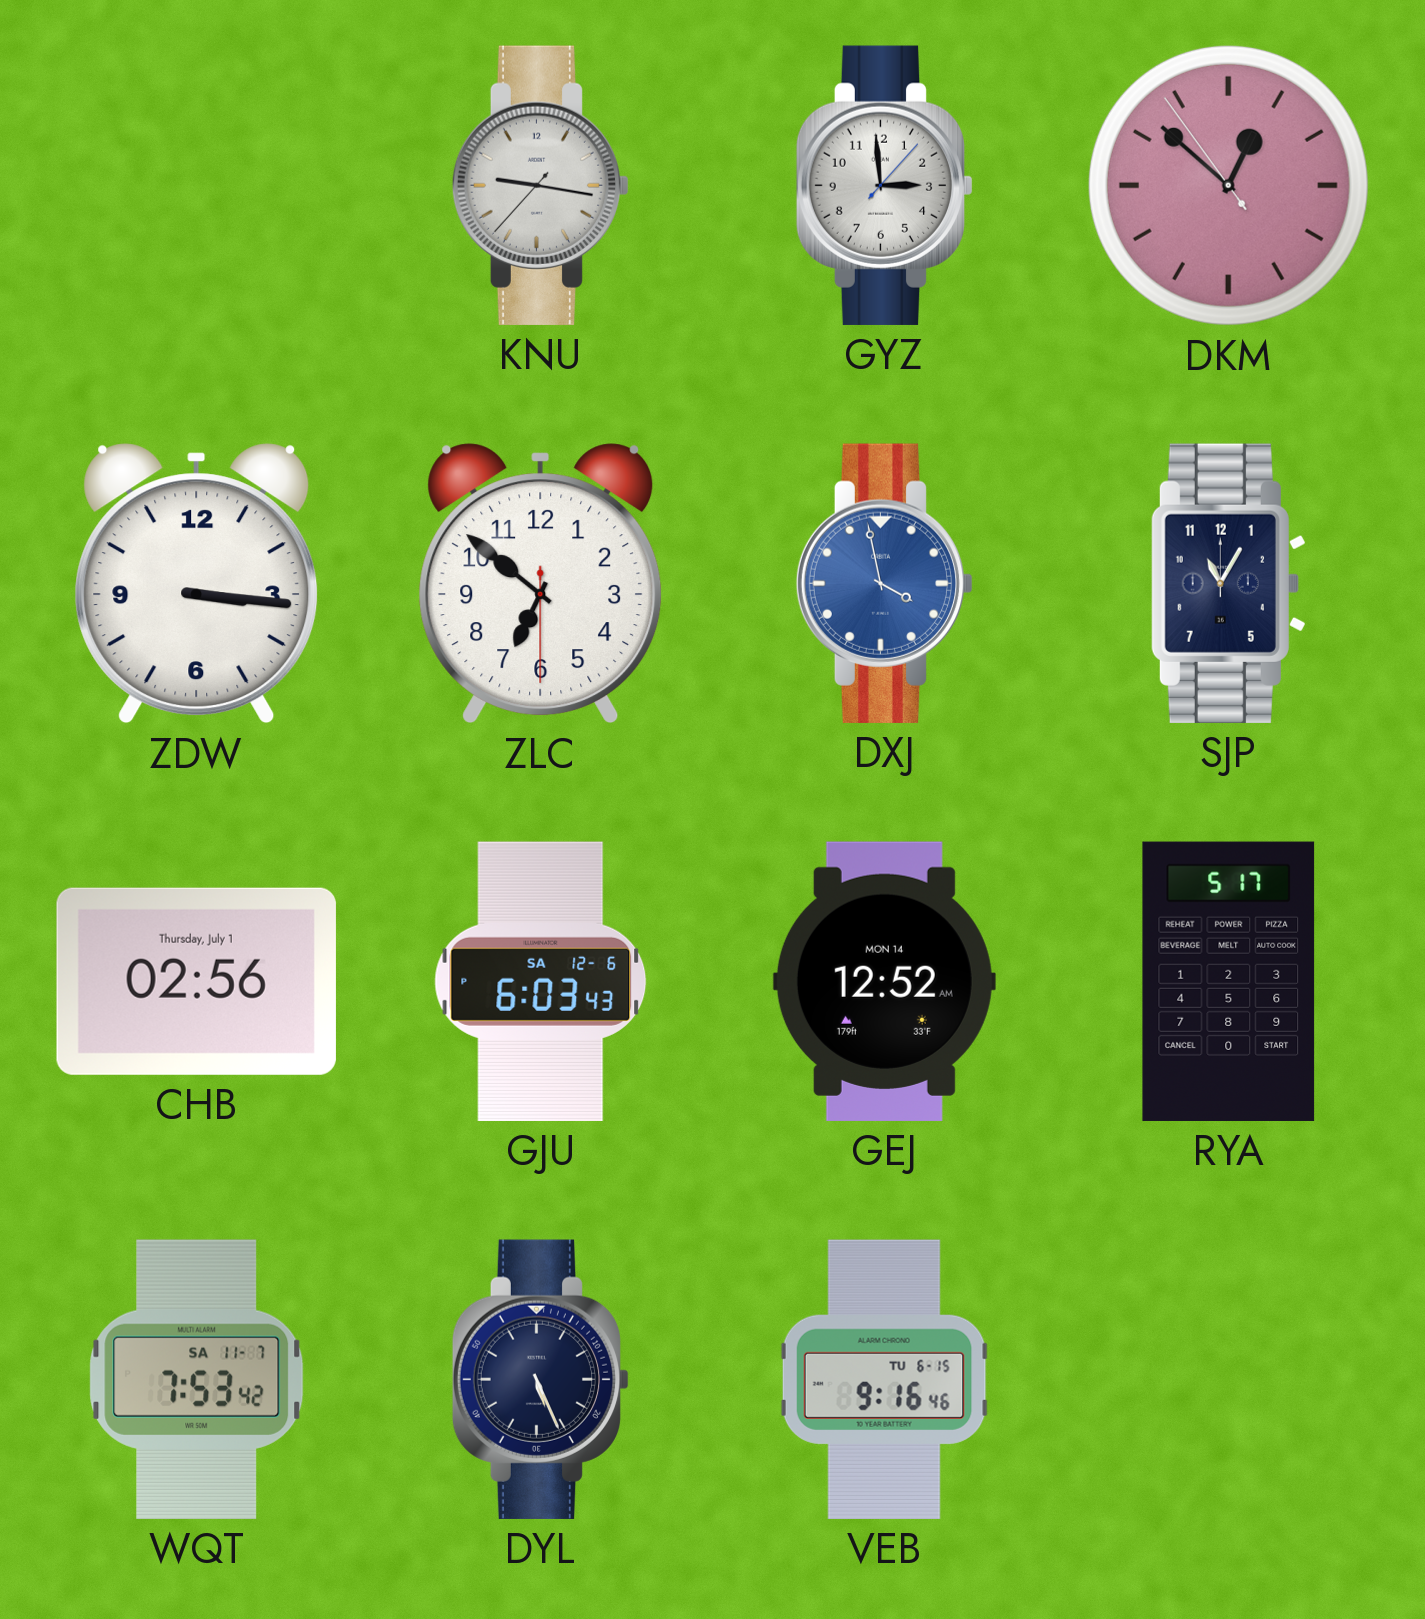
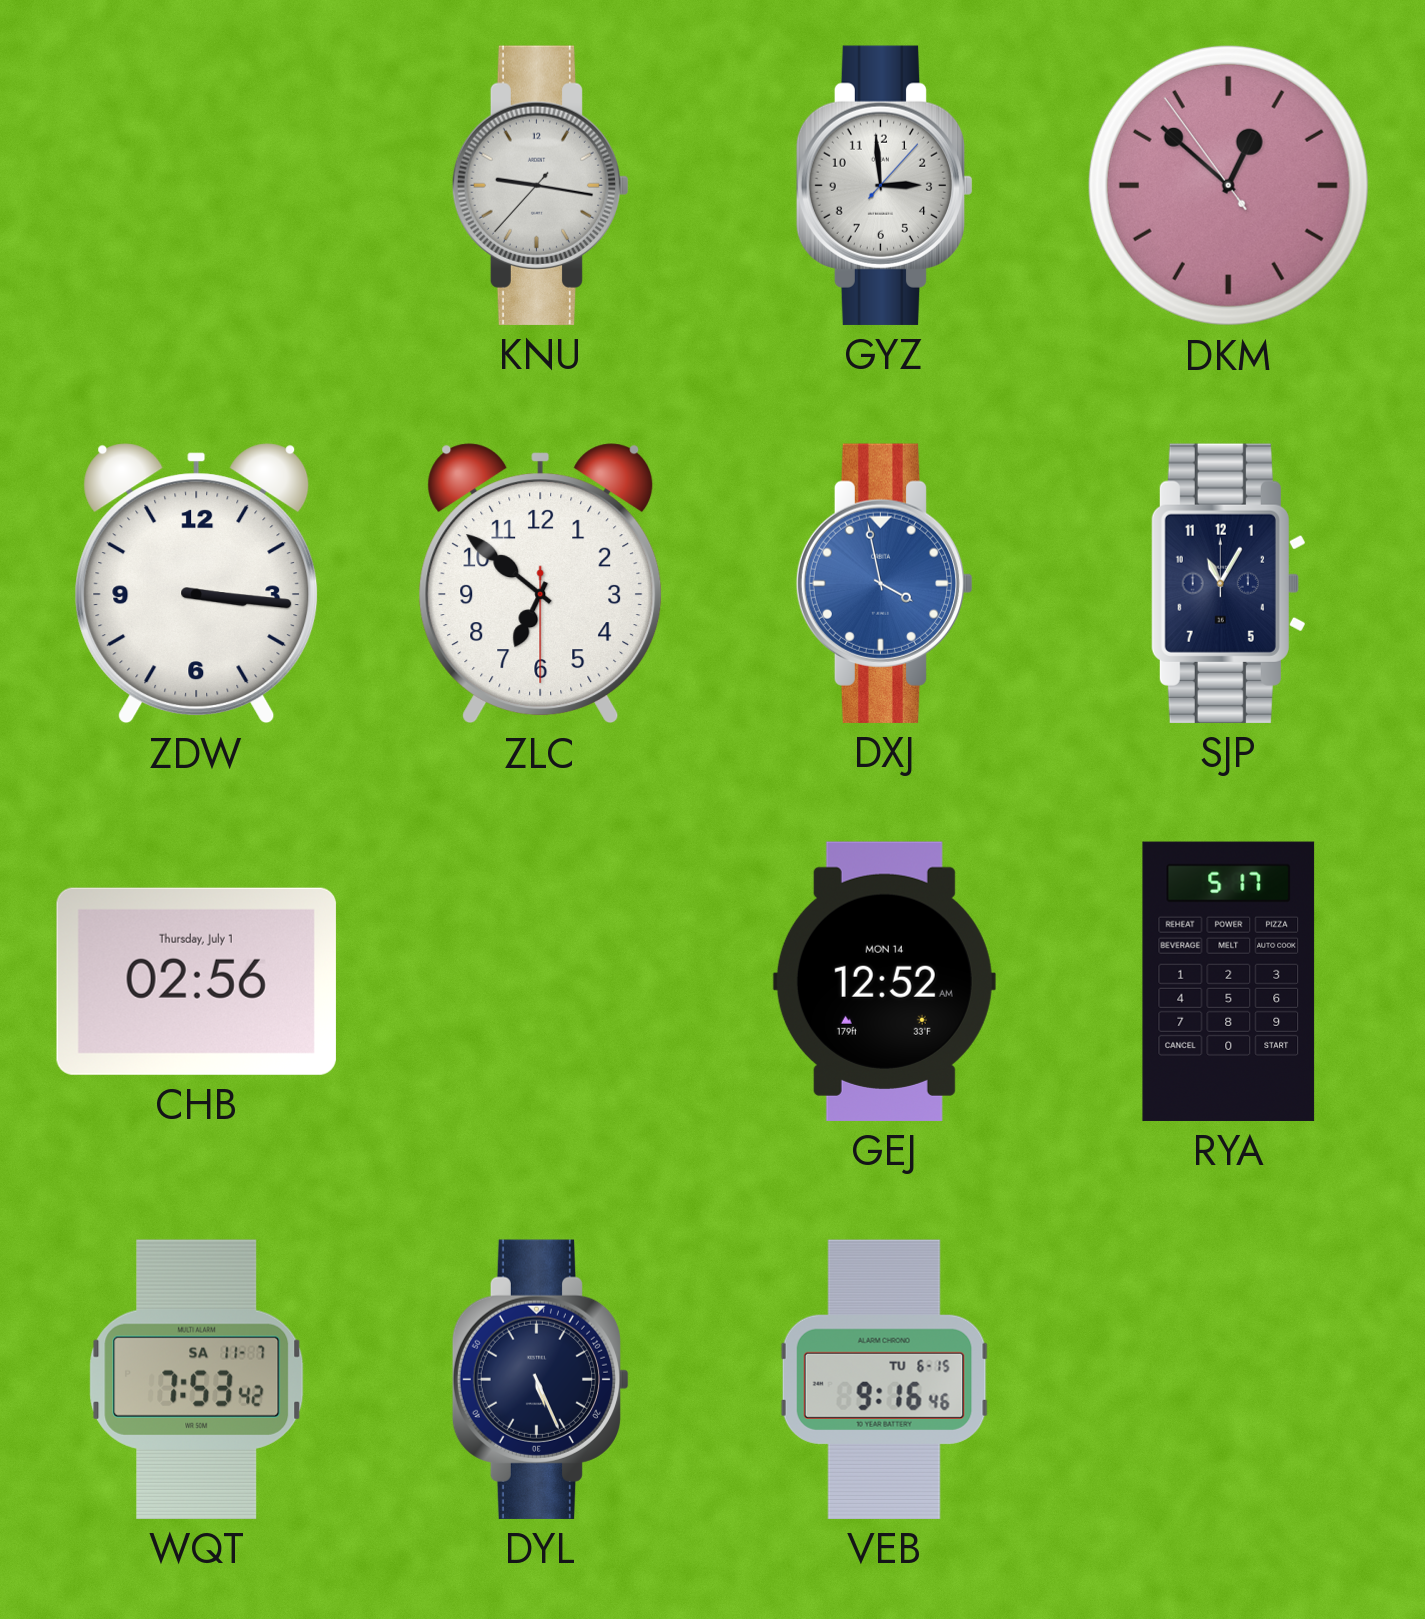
GJU: 6:03 -> none (541, 981)
